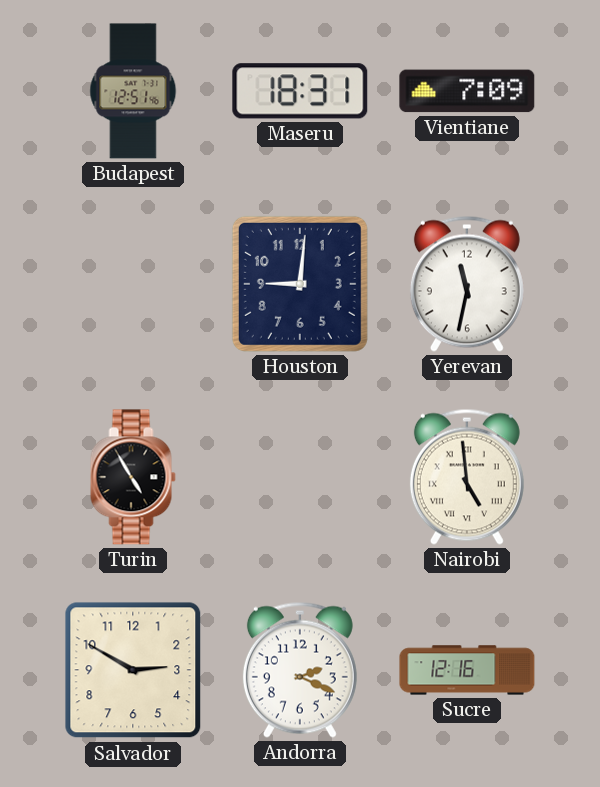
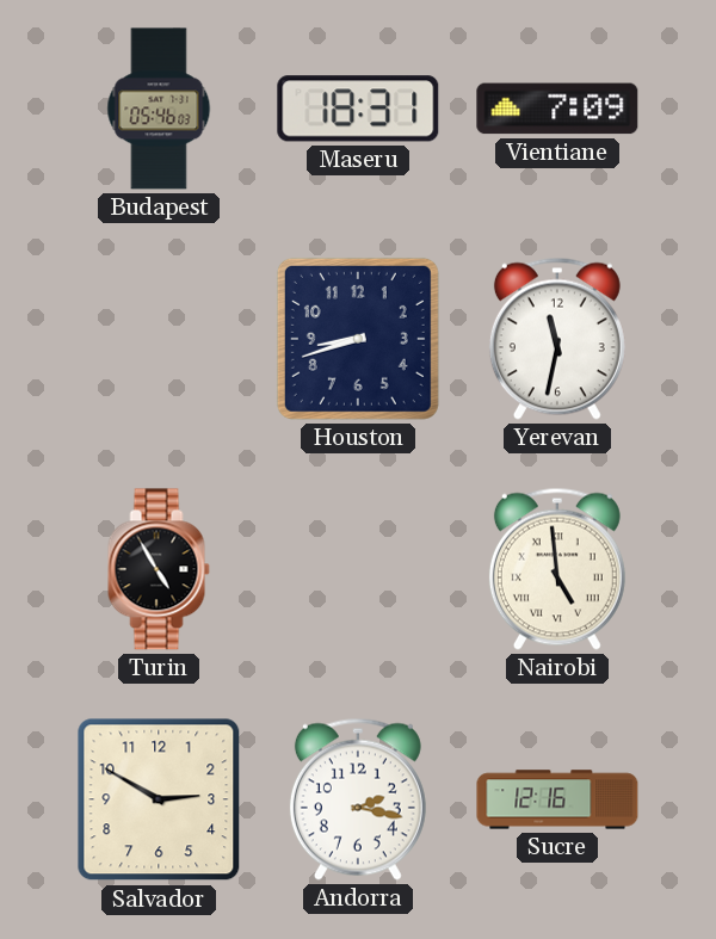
Budapest: 12:51 -> 05:46 (159, 109)
Houston: 9:01 -> 8:42 (358, 339)
Andorra: 2:19 -> 2:17 (358, 799)
